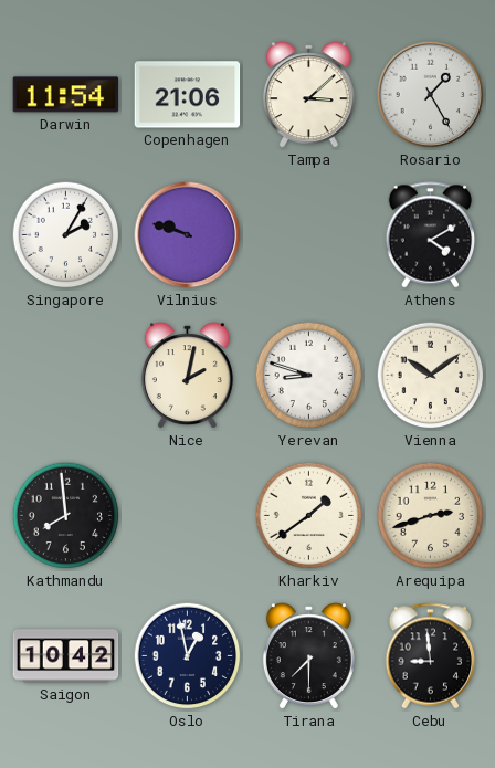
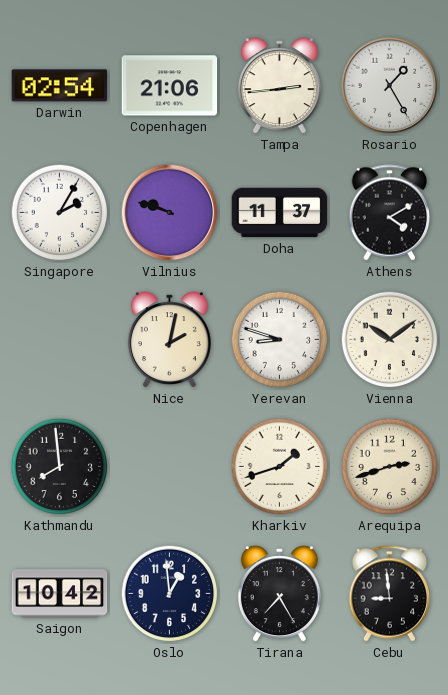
Darwin: 11:54 -> 02:54 (60, 86)
Tampa: 3:08 -> 2:44 (279, 86)
Doha: none -> 11:37 (280, 213)
Kharkiv: 1:39 -> 1:42 (280, 467)
Oslo: 12:58 -> 12:59 (170, 594)
Tirana: 7:30 -> 7:25 (279, 594)
